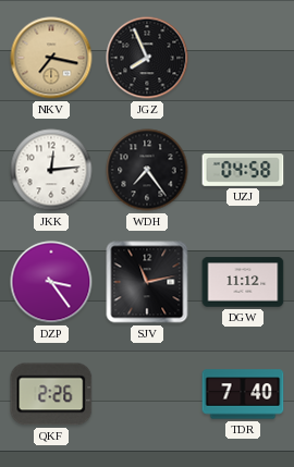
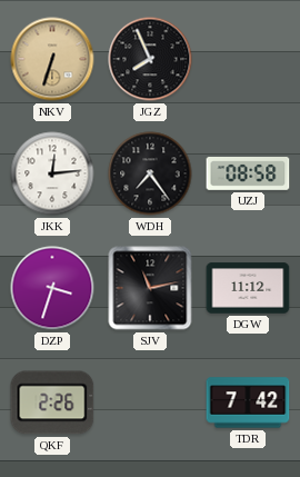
NKV: 7:17 -> 6:33 (52, 59)
UZJ: 04:58 -> 08:58 (248, 175)
DZP: 3:24 -> 3:33 (52, 288)
TDR: 7:40 -> 7:42 (248, 403)
